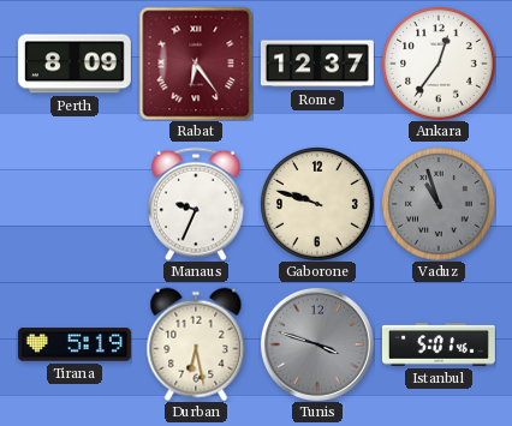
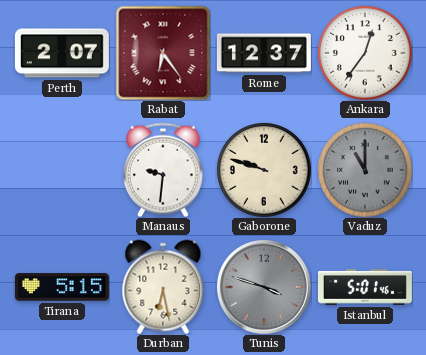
Perth: 8:09 -> 2:07 (62, 53)
Manaus: 9:34 -> 9:31 (164, 170)
Vaduz: 10:57 -> 11:00 (365, 170)
Tirana: 5:19 -> 5:15 (62, 287)
